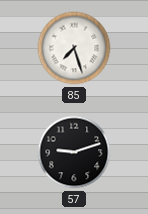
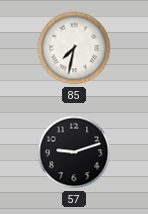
85: 7:27 -> 7:32 (74, 48)
